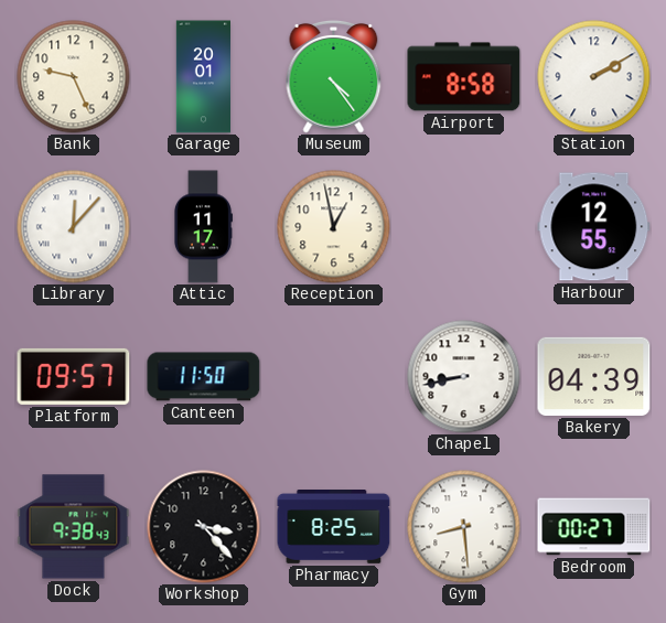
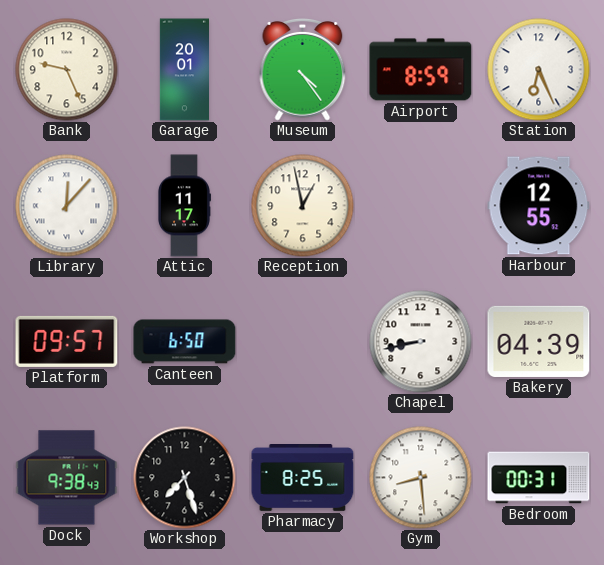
Airport: 8:58 -> 8:59 (421, 70)
Station: 2:10 -> 6:26 (539, 70)
Canteen: 11:50 -> 6:50 (185, 342)
Workshop: 3:23 -> 7:27 (185, 478)
Bedroom: 00:27 -> 00:31 (539, 478)
